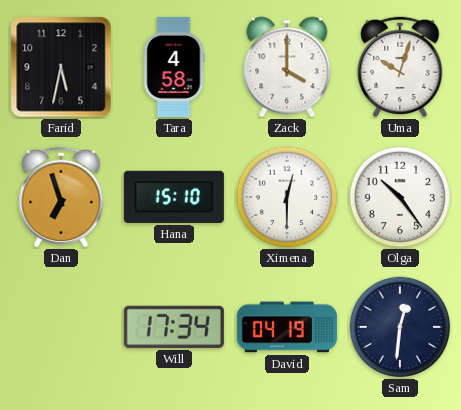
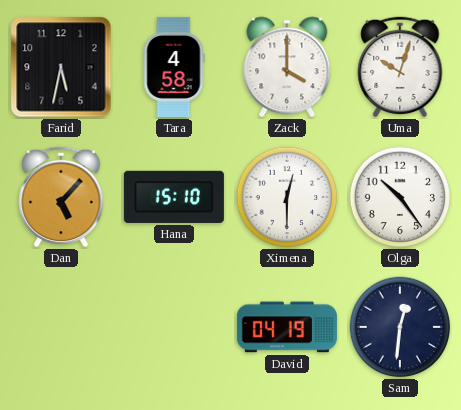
Dan: 6:57 -> 5:07 (61, 197)
Will: 17:34 -> none (174, 327)
